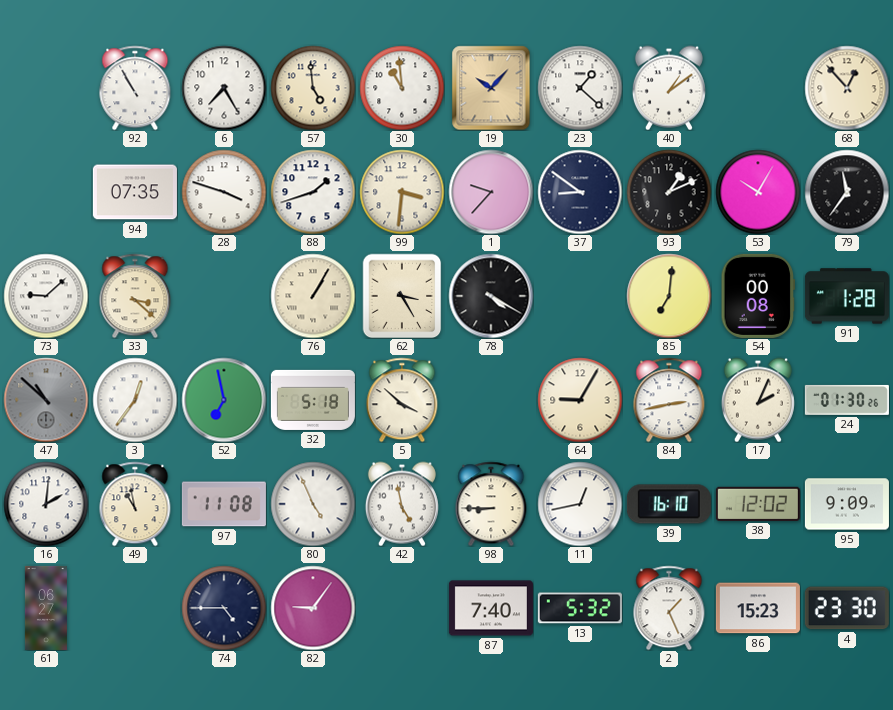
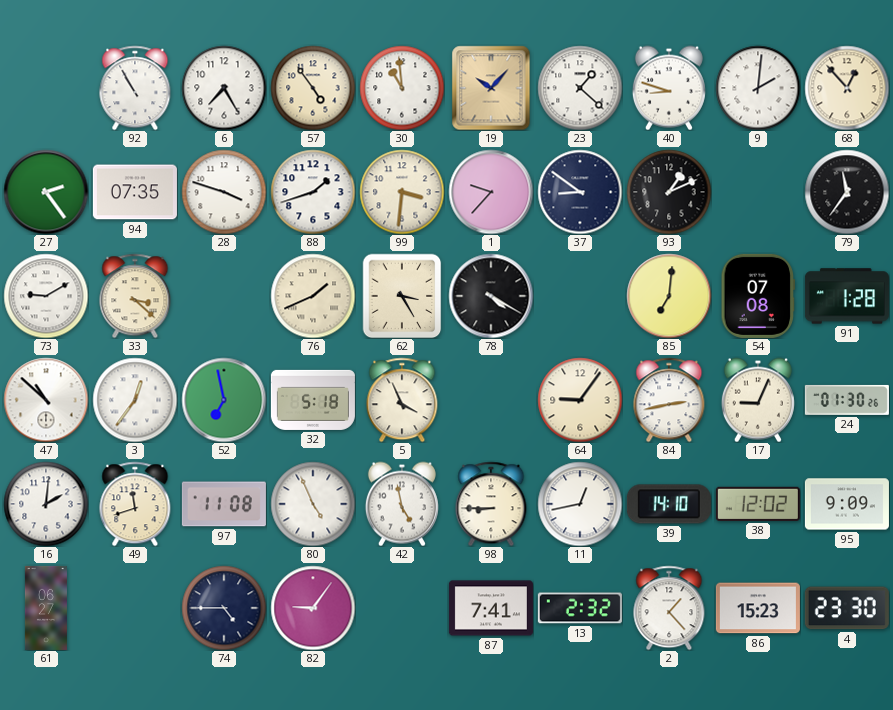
57: 4:59 -> 4:54 (313, 88)
40: 1:09 -> 8:48 (669, 88)
9: none -> 2:01 (758, 88)
27: none -> 2:24 (46, 192)
53: 10:05 -> none (758, 192)
73: 9:08 -> 9:10 (46, 296)
76: 1:05 -> 1:41 (313, 296)
54: 00:08 -> 07:08 (758, 296)
47 dial: grey -> white (46, 400)
5: 3:52 -> 3:56 (402, 400)
64: 9:05 -> 9:06 (580, 400)
17: 2:04 -> 9:04 (758, 400)
49: 10:58 -> 11:42 (135, 504)
39: 16:10 -> 14:10 (669, 504)
87: 7:40 -> 7:41 (491, 608)
13: 5:32 -> 2:32 (580, 608)
2: 1:26 -> 1:23 (669, 608)
